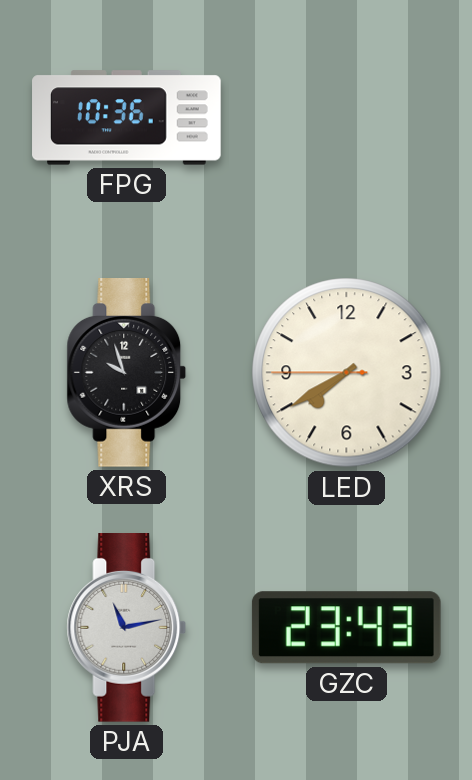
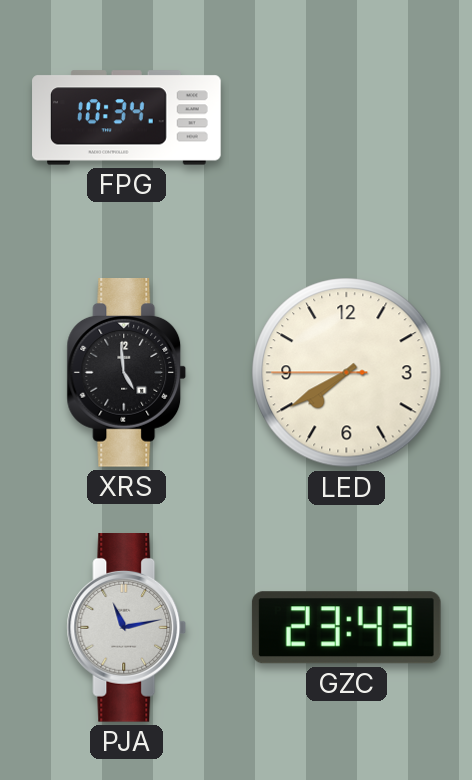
FPG: 10:36 -> 10:34 (127, 118)
XRS: 9:57 -> 4:59 (127, 373)
